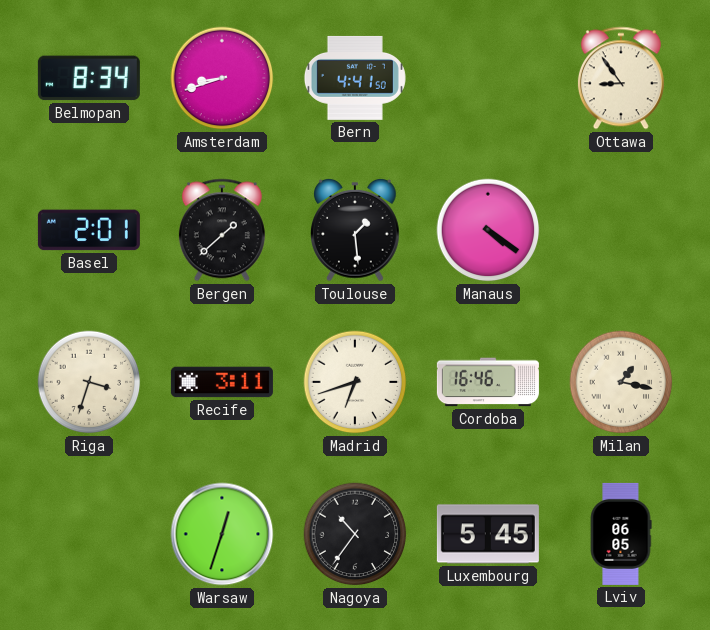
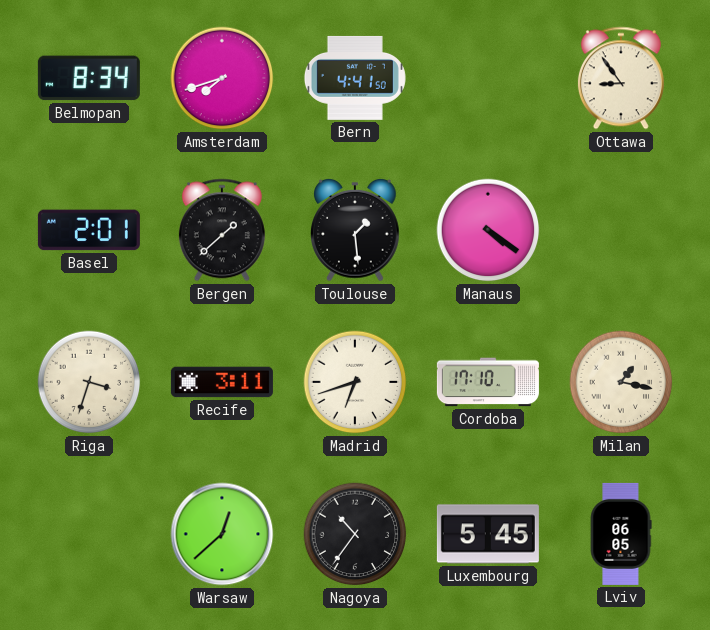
Amsterdam: 8:42 -> 7:42 (222, 78)
Cordoba: 16:46 -> 17:10 (488, 382)
Warsaw: 12:33 -> 12:38 (222, 534)
